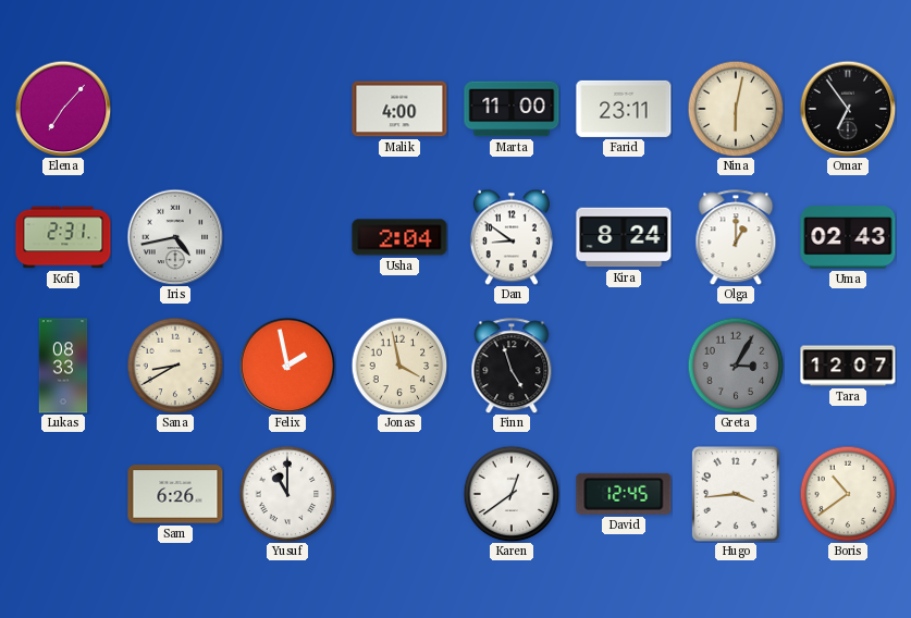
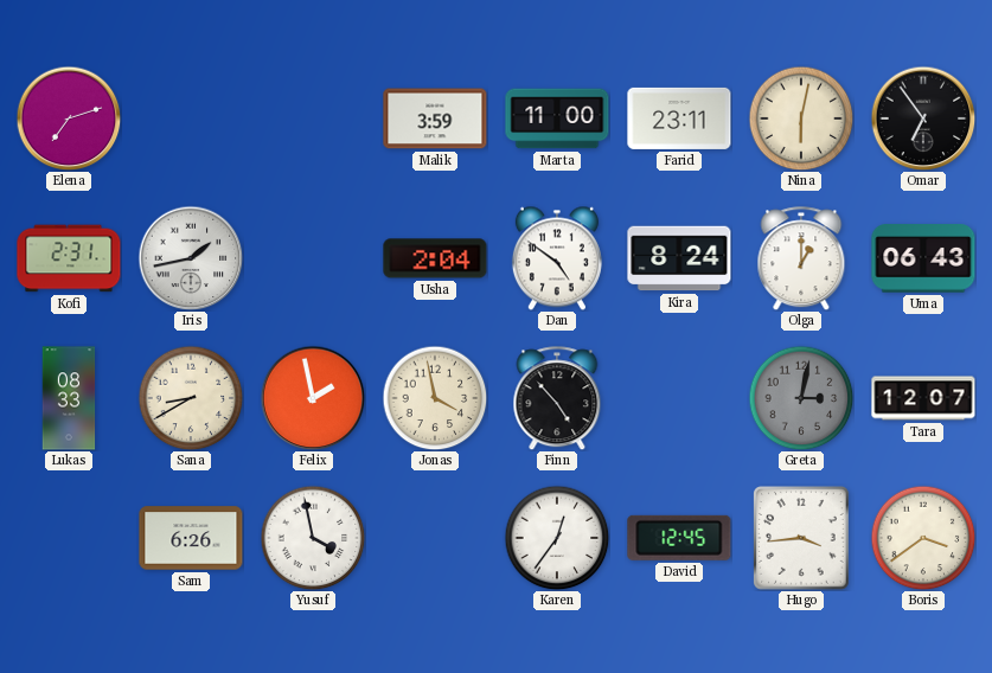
Elena: 7:07 -> 7:12 (69, 118)
Malik: 4:00 -> 3:59 (435, 118)
Iris: 4:43 -> 1:43 (191, 258)
Dan: 8:51 -> 4:51 (557, 258)
Uma: 02:43 -> 06:43 (923, 258)
Finn: 4:57 -> 4:53 (557, 398)
Greta: 3:05 -> 3:02 (801, 398)
Yusuf: 11:00 -> 3:58 (313, 538)
Karen: 12:39 -> 12:36 (557, 538)
Boris: 10:39 -> 3:39 (923, 538)
